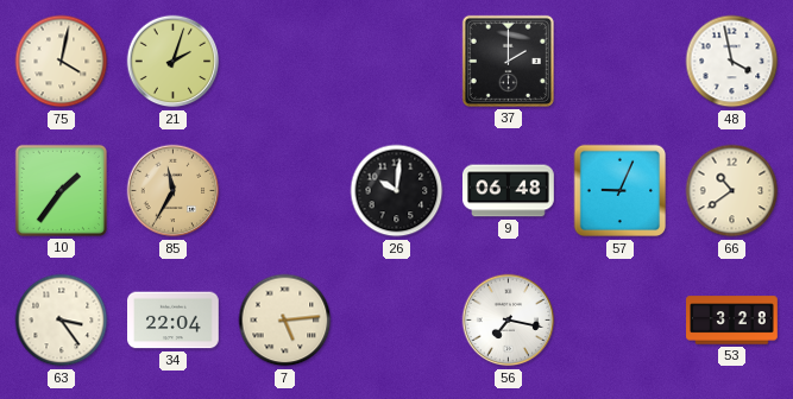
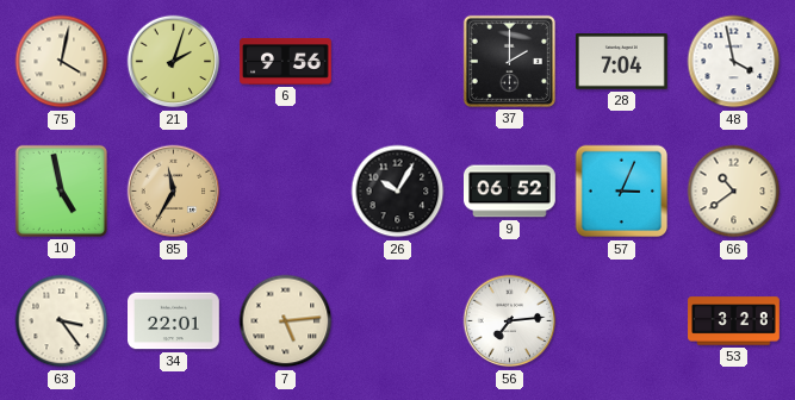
6: none -> 9:56 (286, 61)
28: none -> 7:04 (622, 62)
10: 1:36 -> 4:58 (61, 190)
26: 10:01 -> 10:05 (398, 192)
9: 06:48 -> 06:52 (510, 192)
57: 9:04 -> 3:04 (622, 192)
34: 22:04 -> 22:01 (174, 321)
56: 7:17 -> 7:14 (510, 321)
